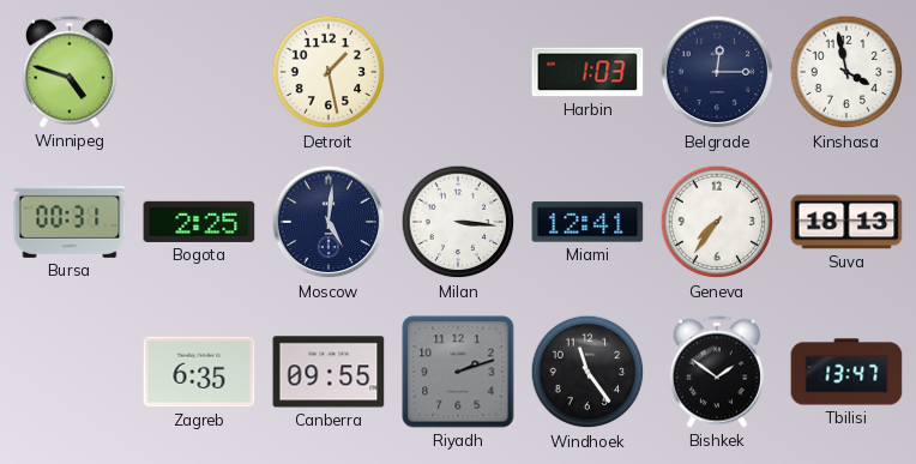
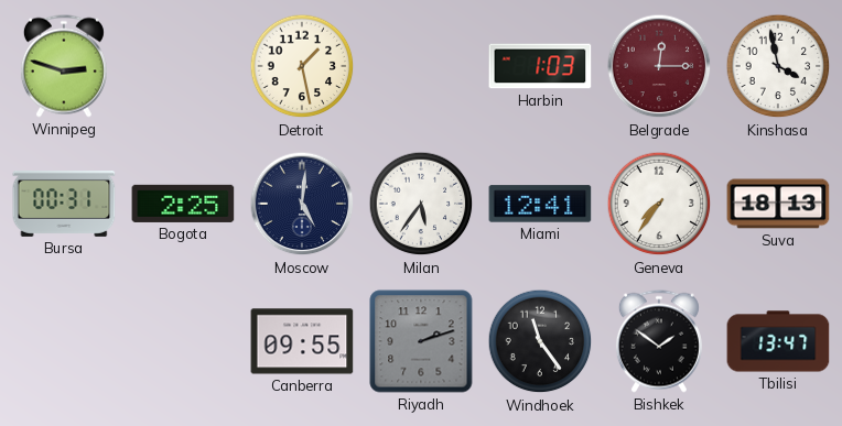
Winnipeg: 4:48 -> 2:48 (64, 66)
Belgrade dial: navy -> burgundy (659, 66)
Milan: 3:16 -> 5:36 (421, 204)
Zagreb: 6:35 -> none (199, 372)
